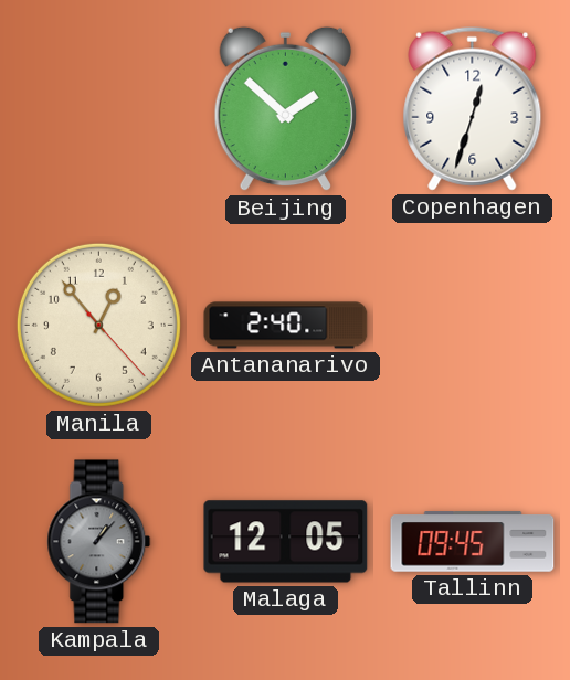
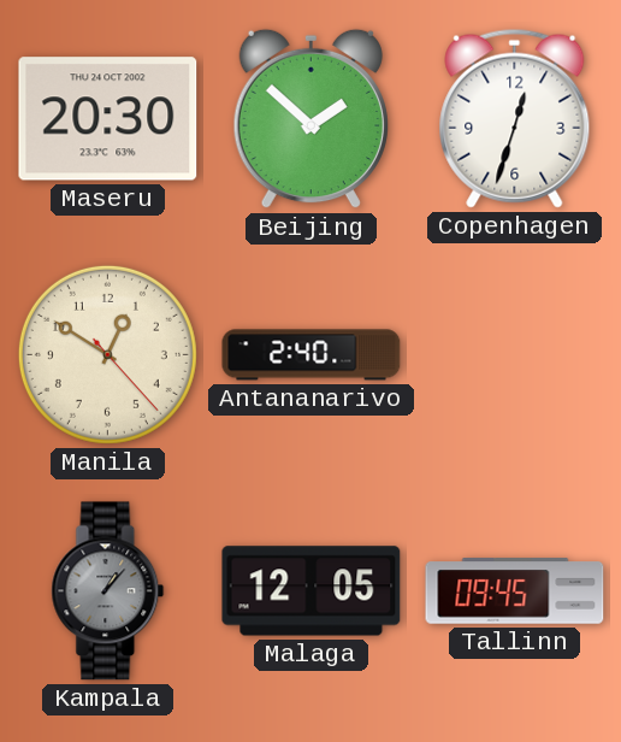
Maseru: none -> 20:30 (108, 119)
Manila: 12:53 -> 12:50 (107, 354)
